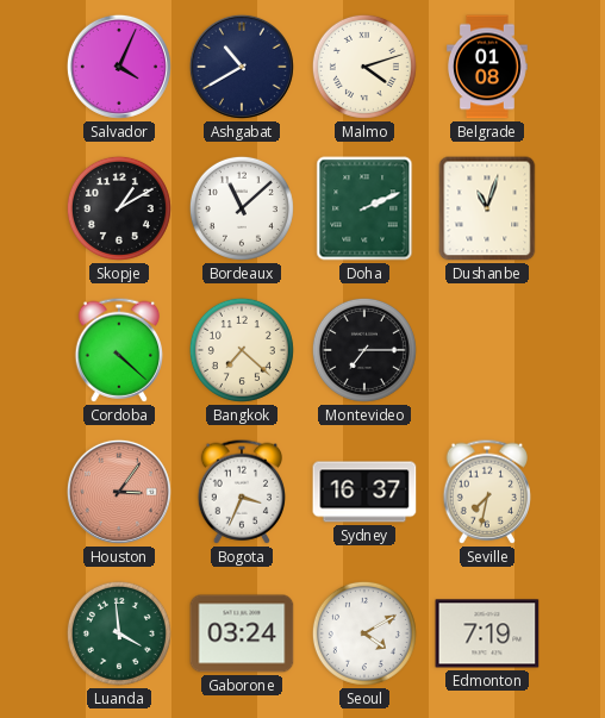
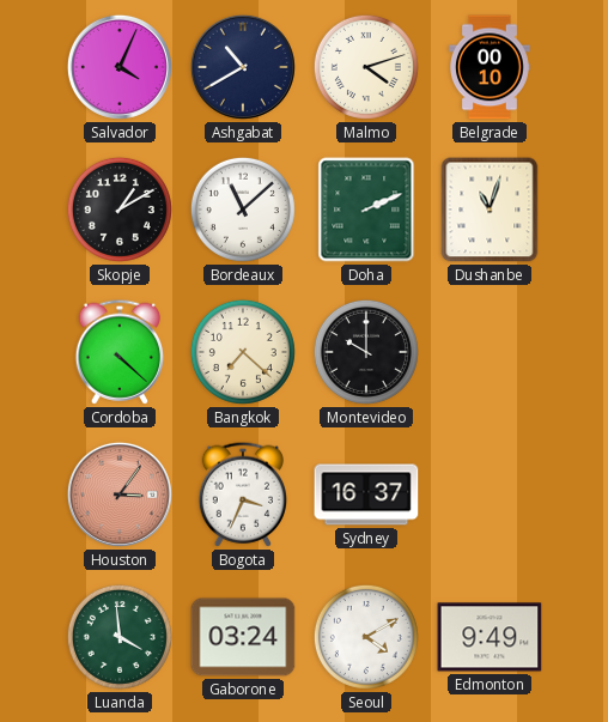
Belgrade: 01:08 -> 00:10 (491, 67)
Montevideo: 7:15 -> 10:00 (366, 352)
Seville: 7:32 -> none (486, 492)
Edmonton: 7:19 -> 9:49 (490, 637)
